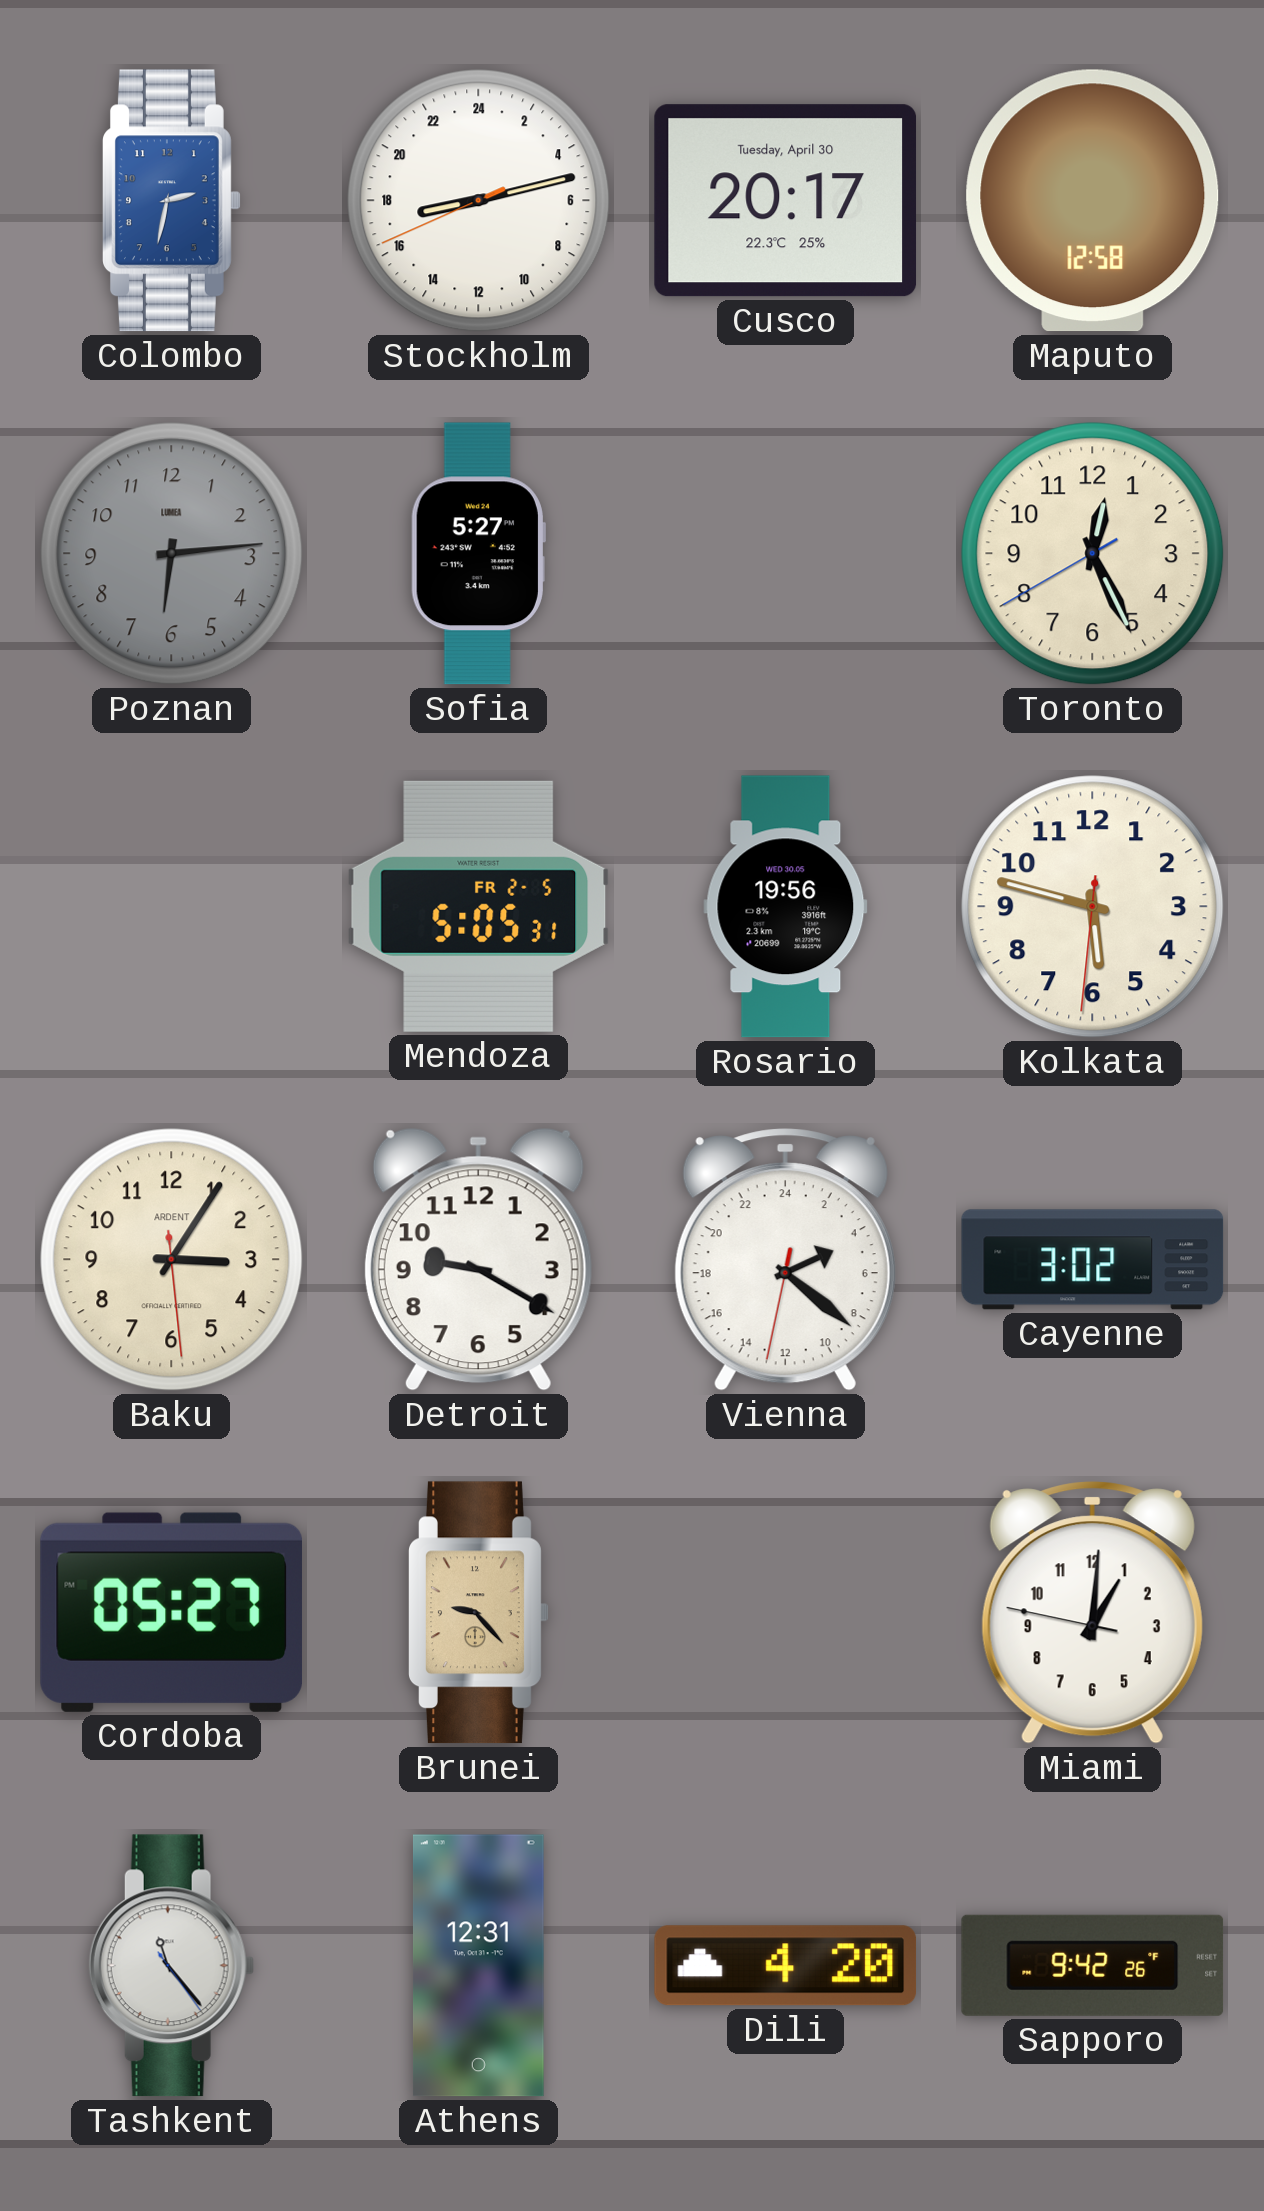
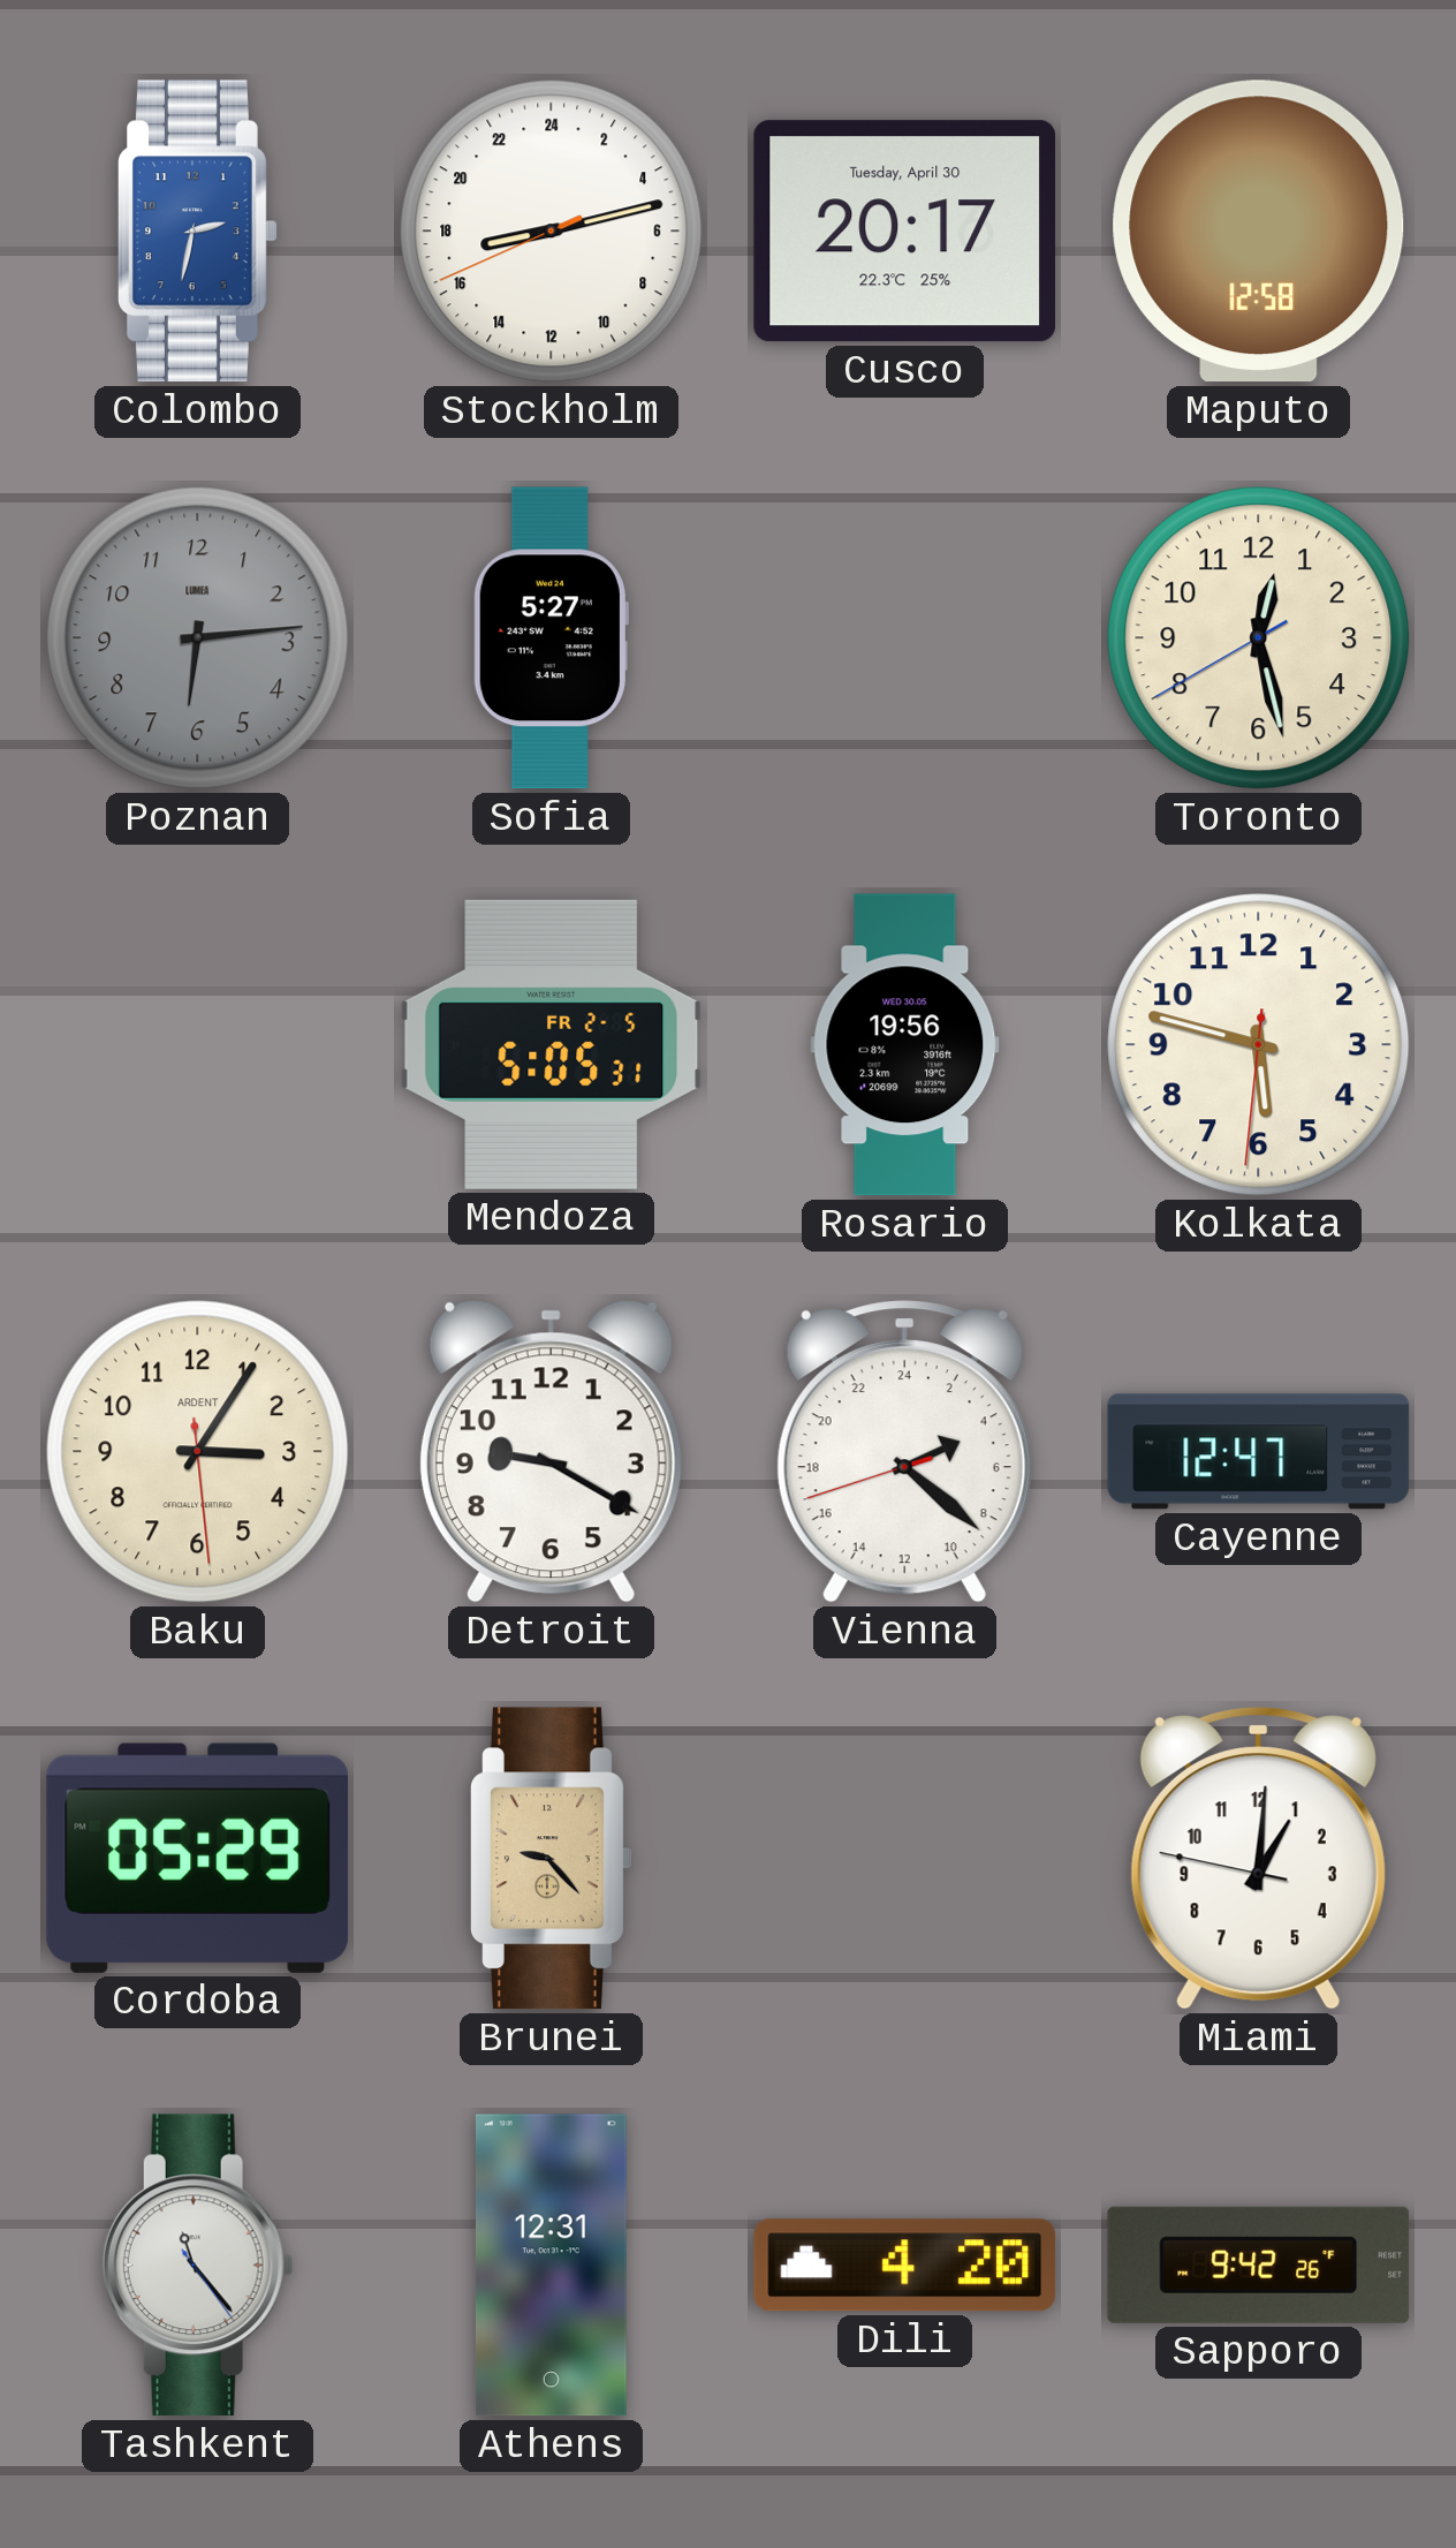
Toronto: 12:25 -> 12:27 (1259, 638)
Vienna: 4:21:32 -> 4:21:42 (904, 1452)
Cayenne: 3:02 -> 12:47 (1259, 1452)
Cordoba: 05:27 -> 05:29 (197, 1858)
